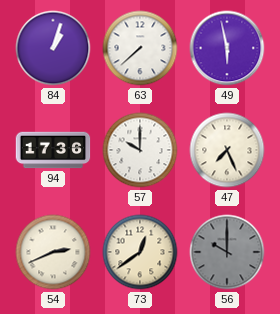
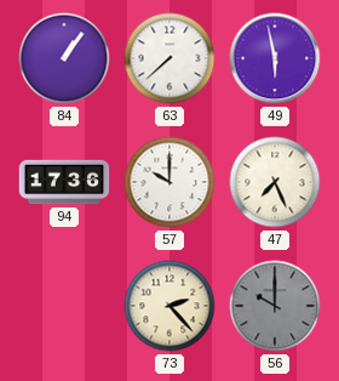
84: 1:03 -> 1:06 (64, 58)
54: 2:41 -> none (53, 252)
73: 12:39 -> 2:23 (169, 306)
